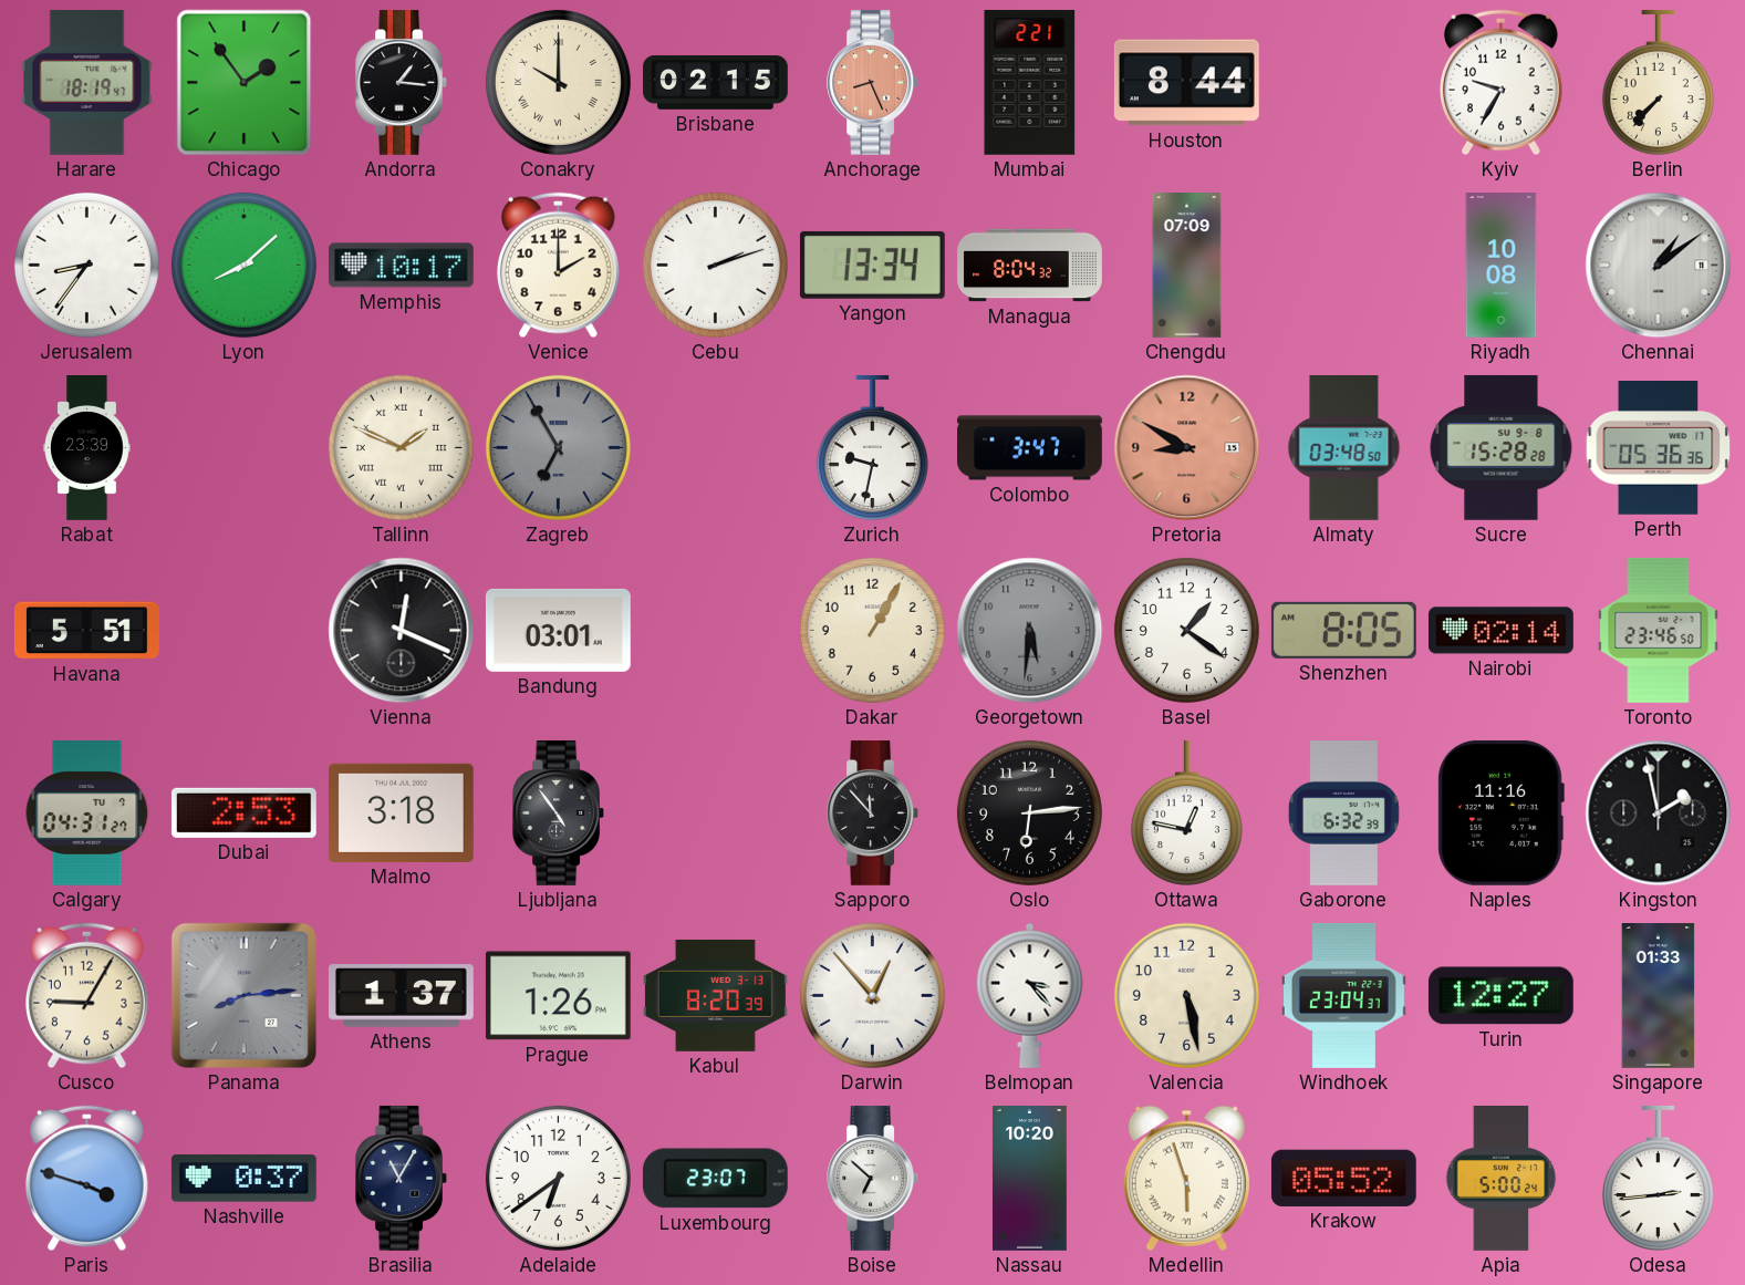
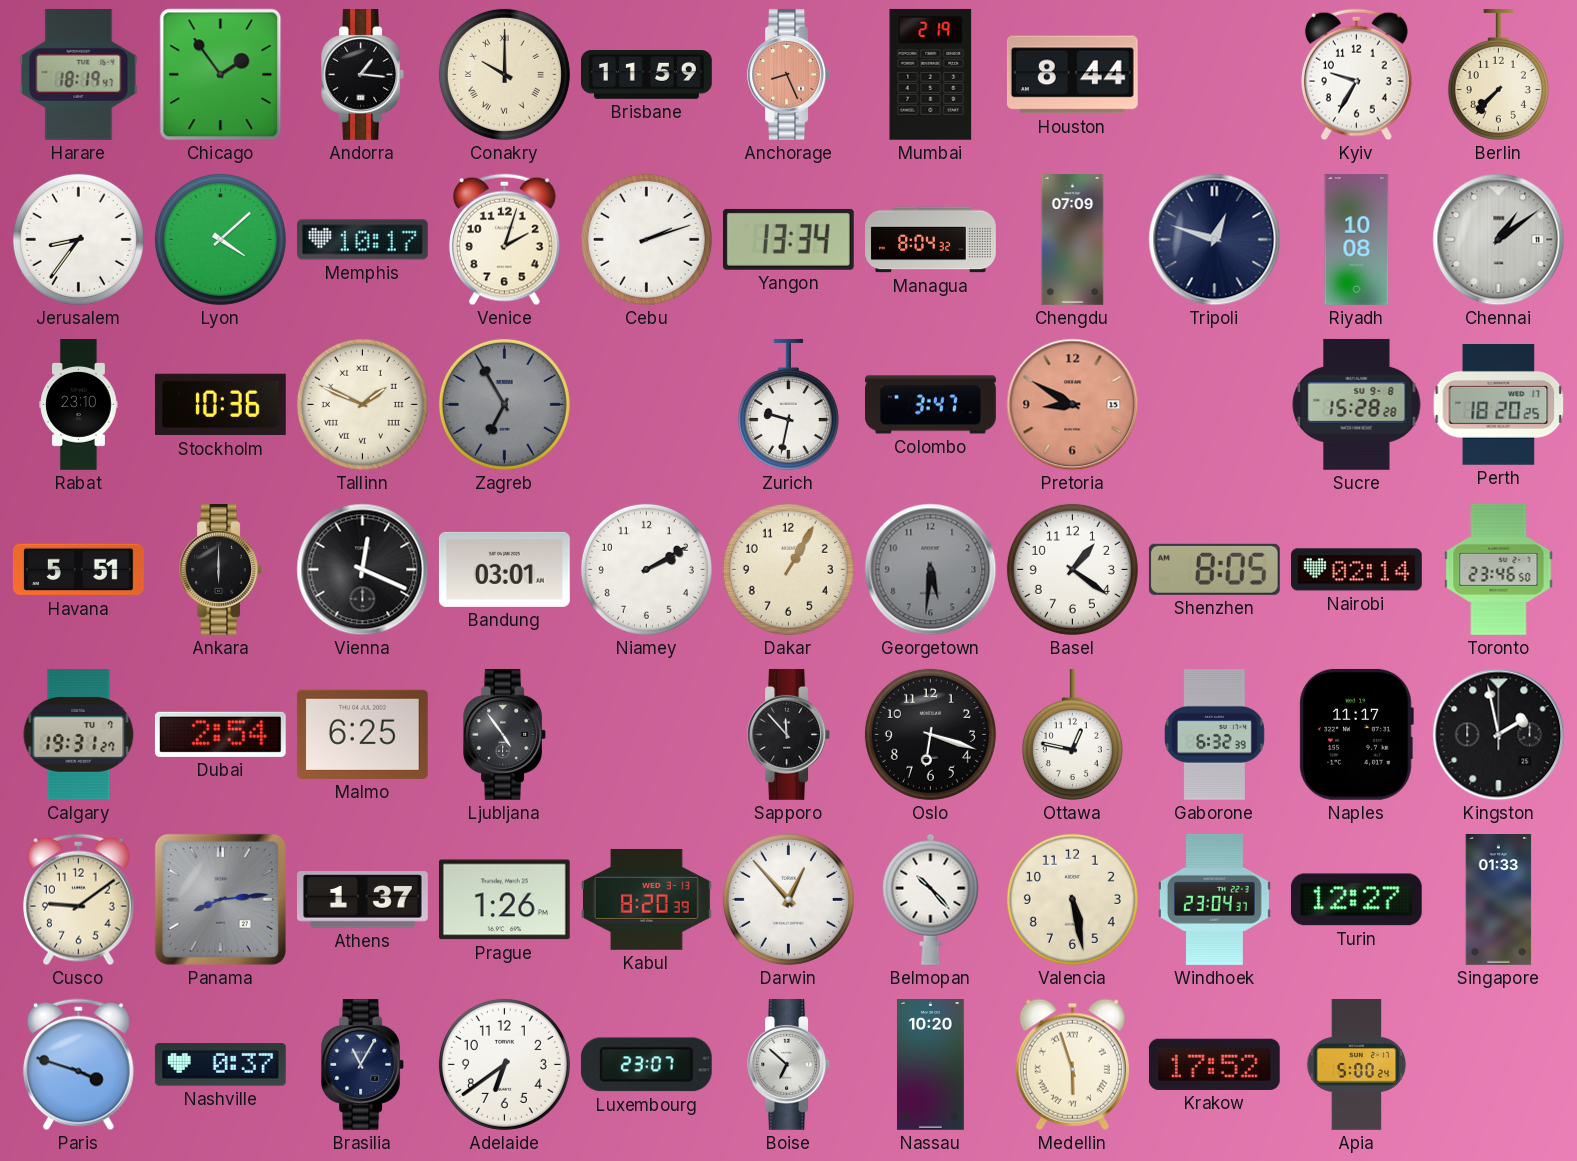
Brisbane: 02:15 -> 11:59 (647, 75)
Mumbai: 2:21 -> 2:19 (931, 74)
Lyon: 8:08 -> 4:08 (220, 239)
Venice: 2:00 -> 2:03 (504, 240)
Tripoli: none -> 12:48 (1215, 240)
Rabat: 23:39 -> 23:10 (79, 405)
Stockholm: none -> 10:36 (220, 405)
Almaty: 03:48 -> none (1344, 448)
Perth: 05:36 -> 18:20 (1499, 405)
Ankara: none -> 6:00 (220, 569)
Niamey: none -> 2:10 (646, 569)
Calgary: 04:31 -> 19:31 (79, 734)
Dubai: 2:53 -> 2:54 (220, 734)
Malmo: 3:18 -> 6:25 (362, 734)
Oslo: 6:14 -> 6:18 (930, 734)
Naples: 11:16 -> 11:17 (1356, 734)
Cusco: 9:05 -> 9:09 (78, 900)
Belmopan: 3:23 -> 10:23 (931, 899)
Krakow: 05:52 -> 17:52 (1214, 1064)
Odesa: 2:44 -> none (1658, 1178)
